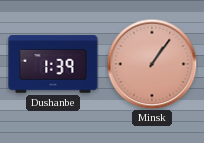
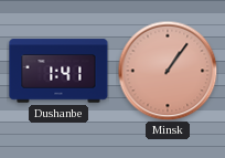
Dushanbe: 1:39 -> 1:41 (58, 71)
